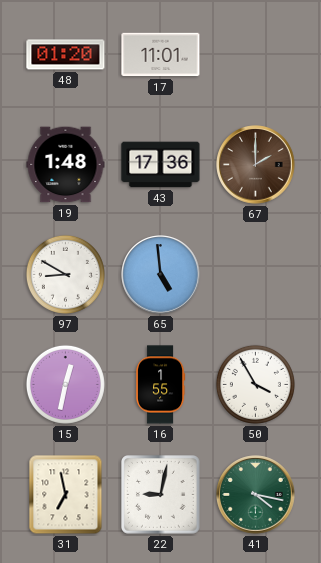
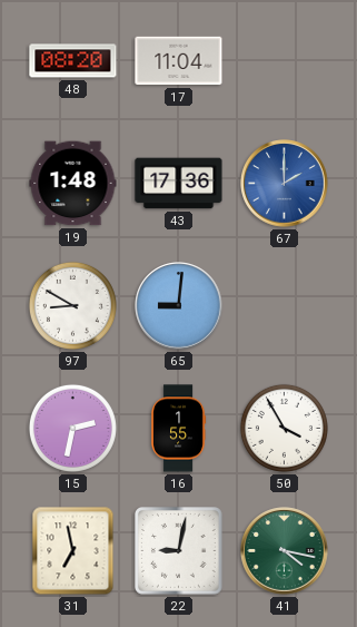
48: 01:20 -> 08:20 (73, 61)
17: 11:01 -> 11:04 (179, 61)
67 dial: brown -> blue (285, 184)
65: 4:59 -> 9:01 (179, 306)
15: 12:32 -> 2:32 (72, 428)
